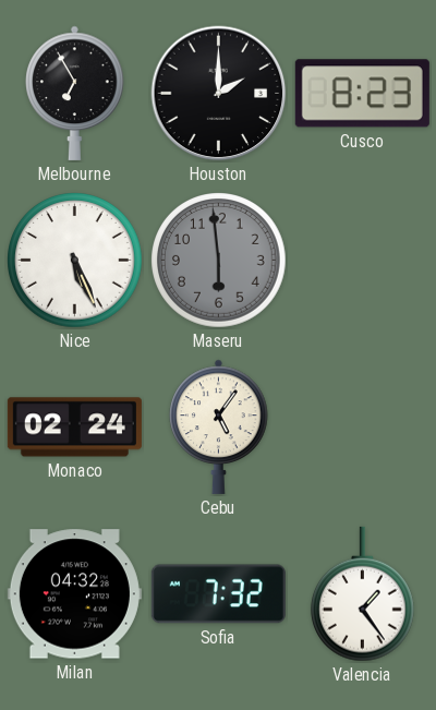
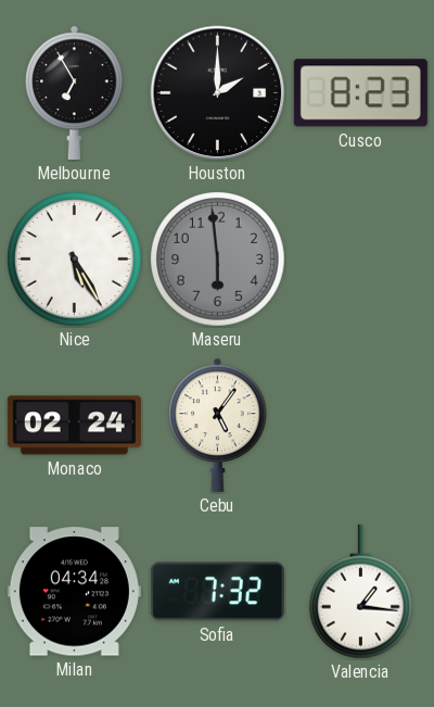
Nice: 5:26 -> 5:25 (75, 260)
Milan: 04:32 -> 04:34 (74, 592)
Valencia: 1:24 -> 1:16 (360, 592)
